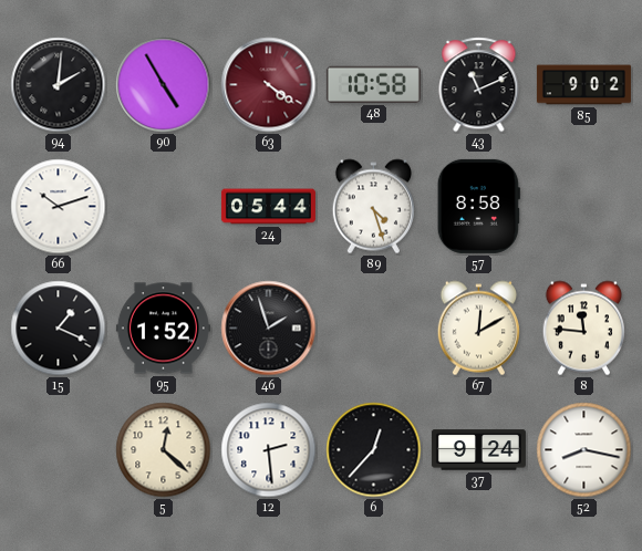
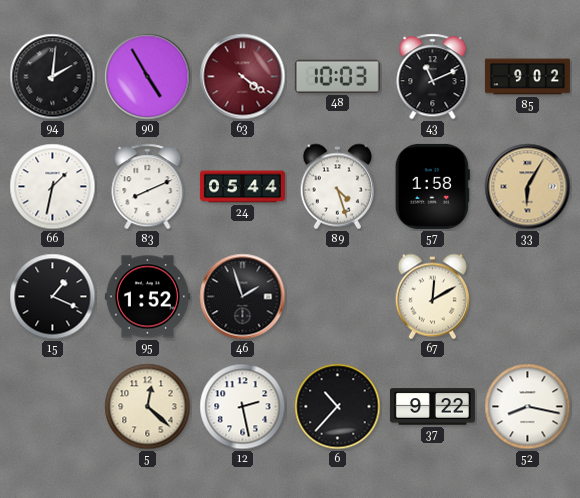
48: 10:58 -> 10:03 (337, 76)
66: 10:12 -> 1:32 (53, 187)
83: none -> 8:11 (148, 187)
57: 8:58 -> 1:58 (432, 186)
33: none -> 6:05 (528, 187)
8: 11:46 -> none (583, 329)
12: 2:29 -> 2:28 (243, 407)
6: 12:37 -> 10:37 (338, 407)
37: 9:24 -> 9:22 (432, 407)
